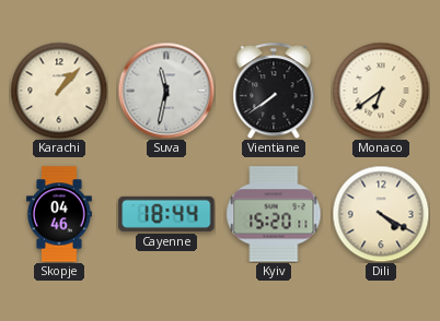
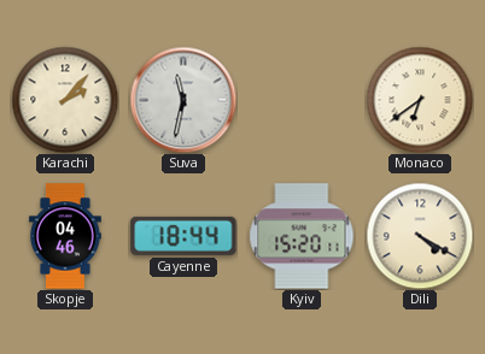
Karachi: 1:07 -> 2:07 (65, 100)
Vientiane: 7:39 -> none (274, 91)
